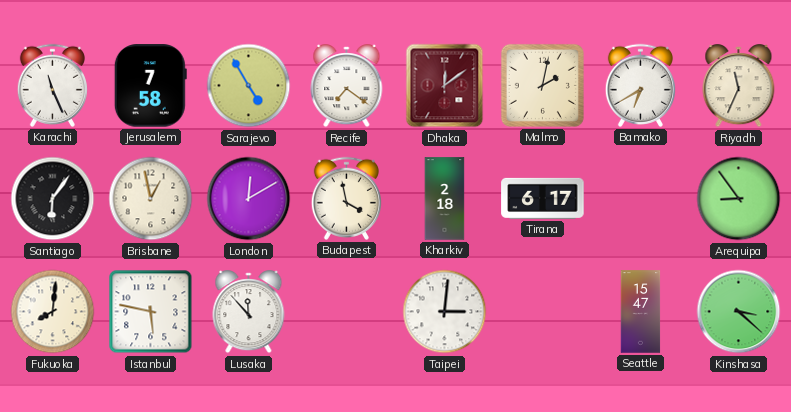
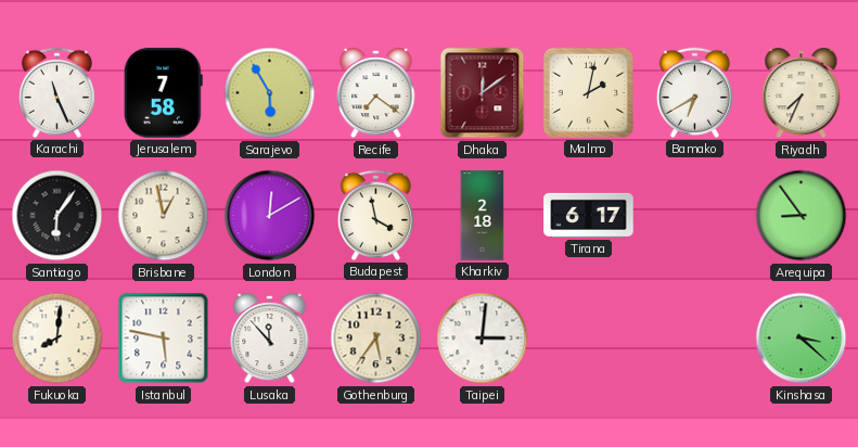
Sarajevo: 4:55 -> 5:55 (270, 93)
Riyadh: 11:34 -> 7:34 (802, 93)
Gothenburg: none -> 5:36 (376, 339)
Seattle: 15:47 -> none (641, 312)
